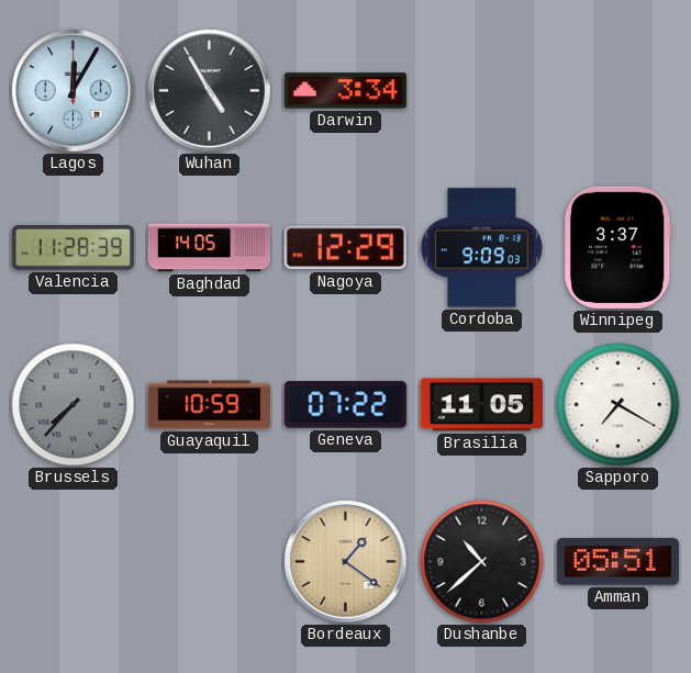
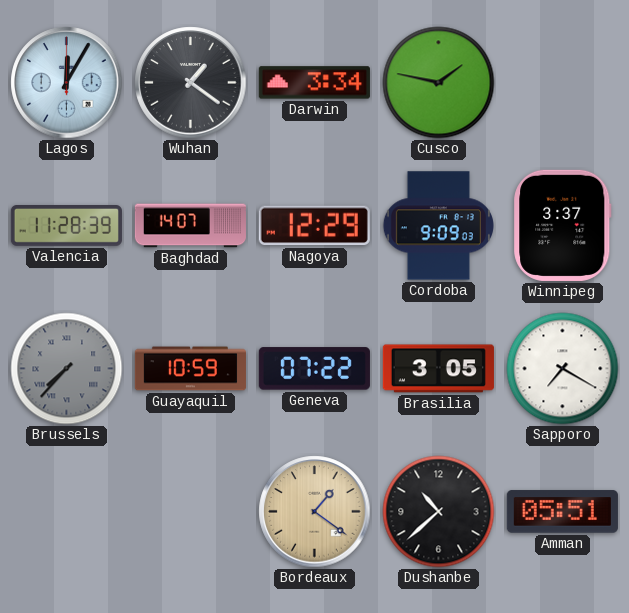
Wuhan: 4:55 -> 1:21 (191, 83)
Cusco: none -> 1:47 (439, 83)
Baghdad: 14:05 -> 14:07 (190, 226)
Brasilia: 11:05 -> 3:05 (438, 369)
